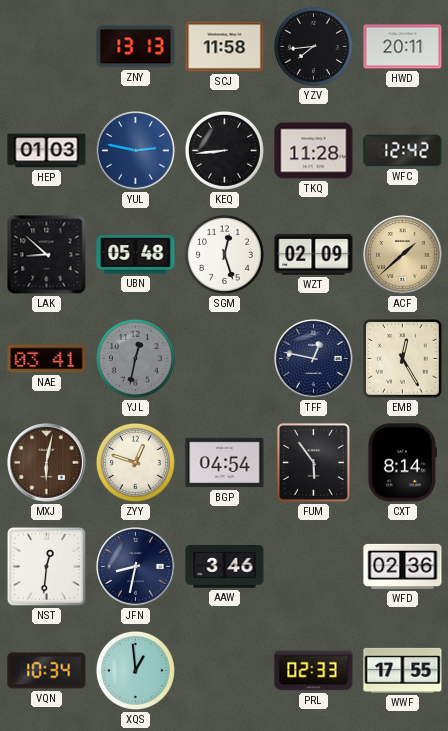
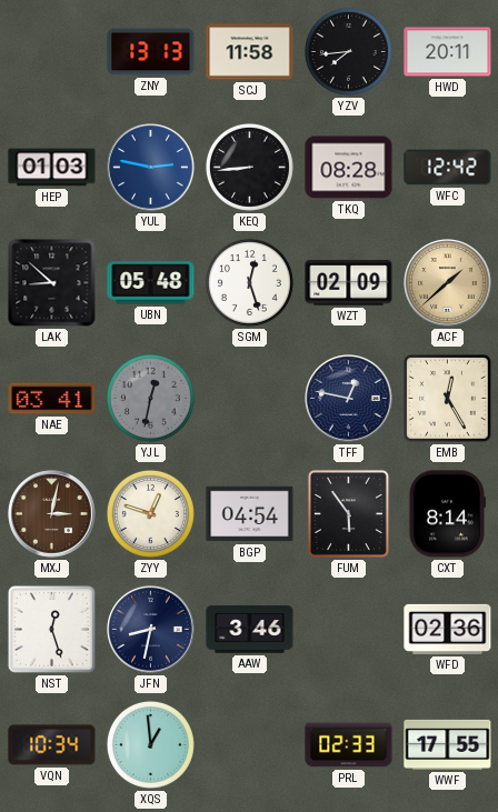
TKQ: 11:28 -> 08:28 (349, 168)
MXJ: 6:02 -> 3:02 (52, 514)
NST: 12:31 -> 12:27 (51, 629)
